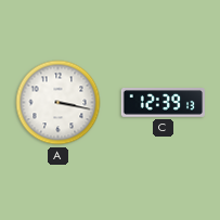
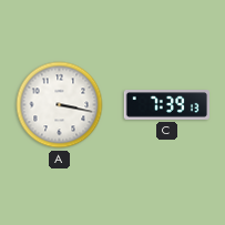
C: 12:39 -> 7:39 (166, 105)
